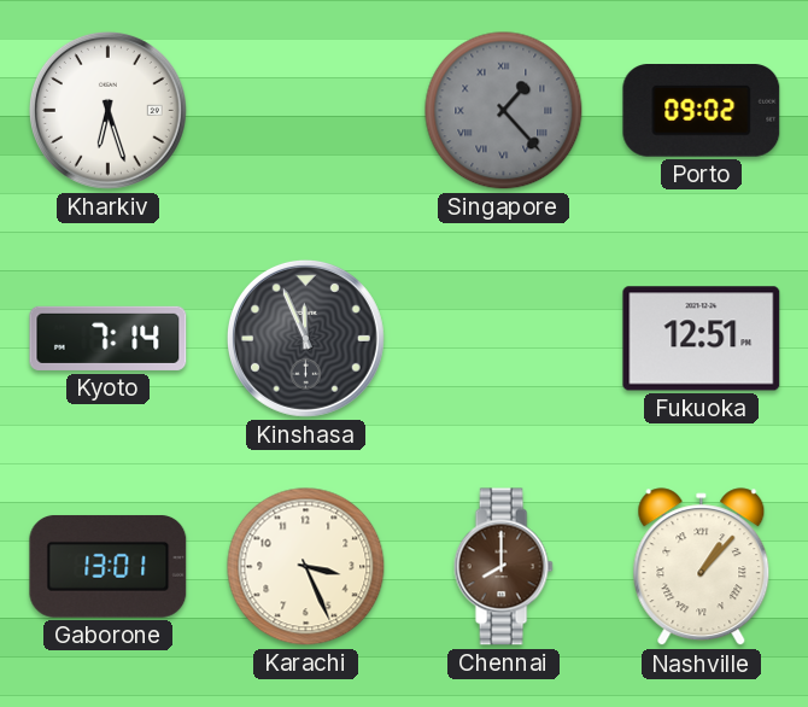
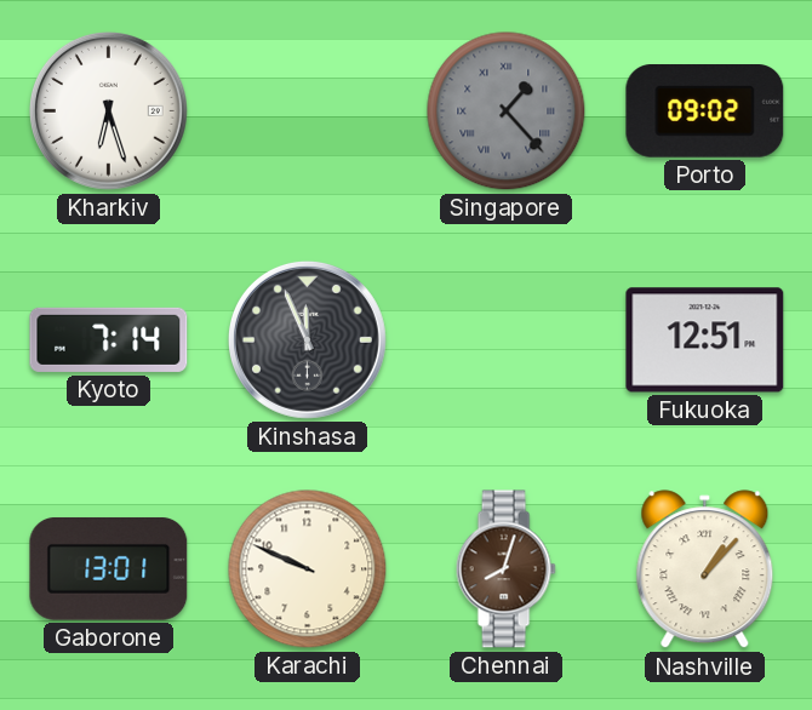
Karachi: 3:26 -> 9:49 (308, 569)
Chennai: 8:00 -> 8:03 (505, 569)
